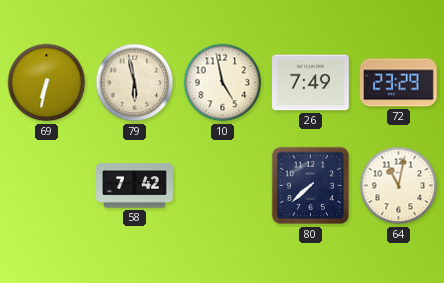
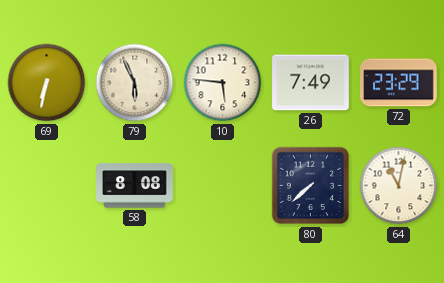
79: 5:58 -> 5:56 (135, 83)
10: 4:58 -> 5:46 (223, 83)
58: 7:42 -> 8:08 (135, 186)
